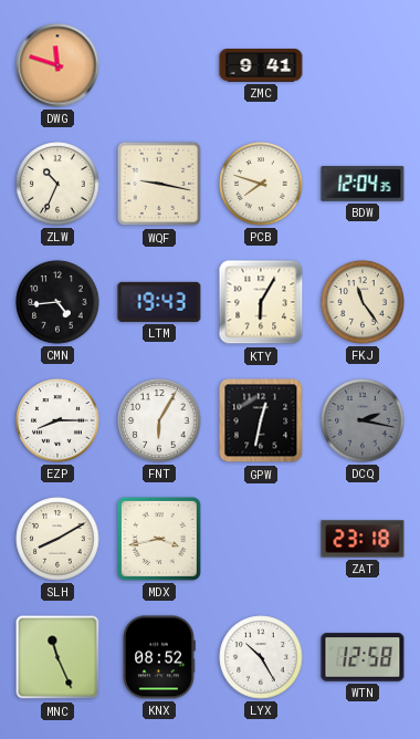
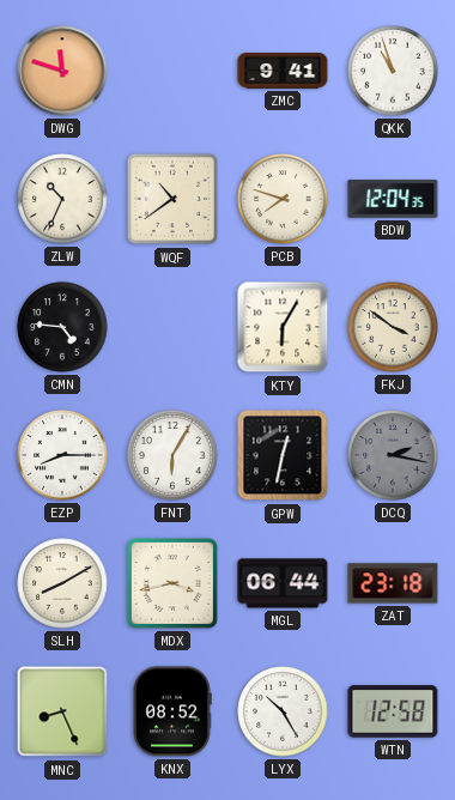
QKK: none -> 10:57 (393, 71)
WQF: 9:17 -> 10:39 (172, 199)
CMN: 4:44 -> 4:46 (62, 327)
LTM: 19:43 -> none (159, 302)
FKJ: 11:24 -> 3:51 (393, 327)
MGL: none -> 06:44 (283, 583)
MNC: 11:26 -> 8:26 (62, 711)
